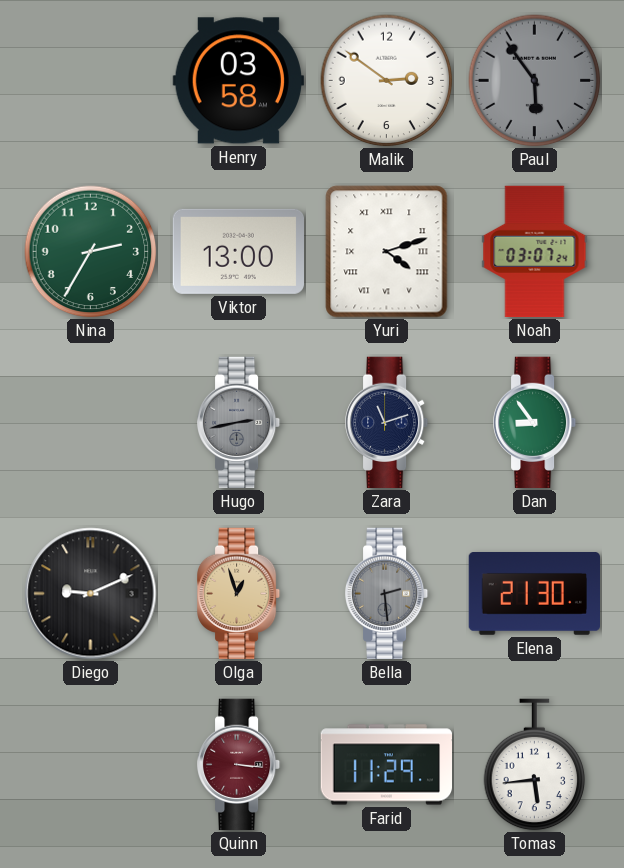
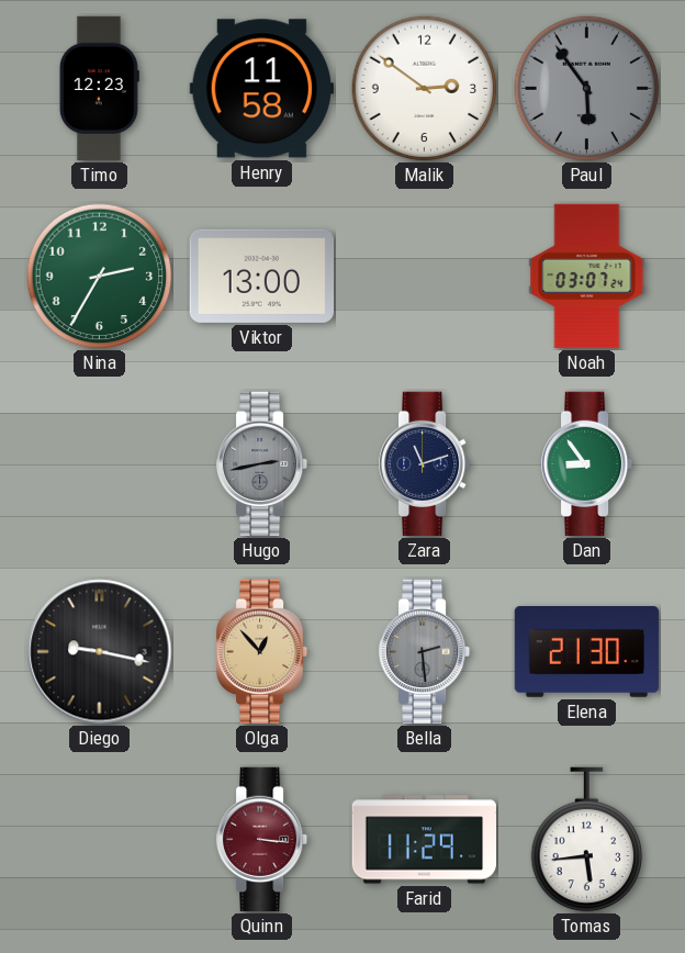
Timo: none -> 12:23 (99, 89)
Henry: 03:58 -> 11:58 (261, 89)
Yuri: 4:12 -> none (387, 252)
Diego: 9:11 -> 9:17 (100, 652)
Olga: 12:57 -> 12:53 (263, 652)
